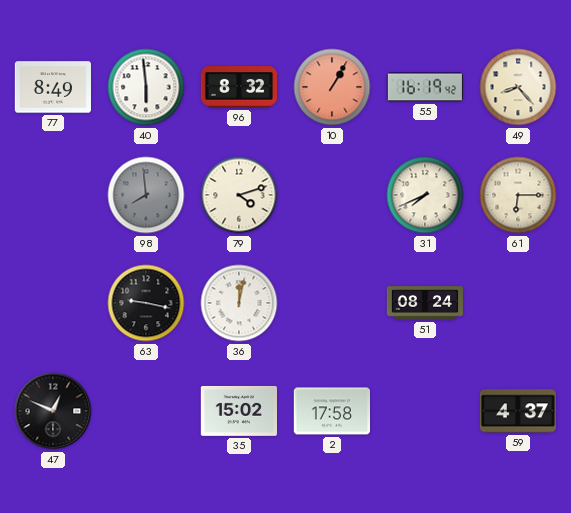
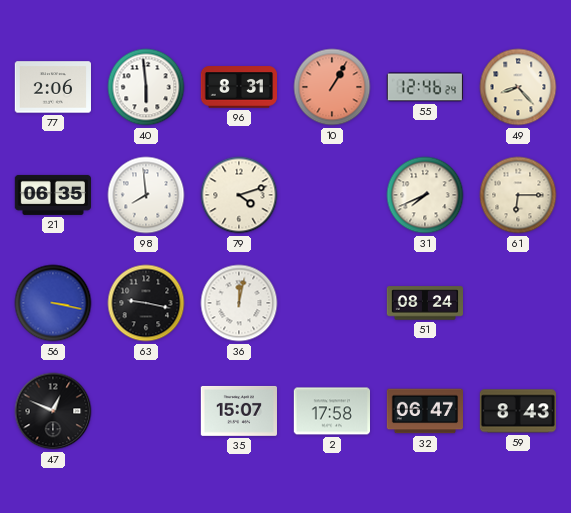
77: 8:49 -> 2:06 (52, 87)
96: 8:32 -> 8:31 (238, 87)
55: 16:19 -> 12:46 (425, 87)
21: none -> 06:35 (52, 195)
98 dial: grey -> white (146, 195)
56: none -> 3:17 (53, 303)
35: 15:02 -> 15:07 (238, 411)
32: none -> 06:47 (424, 411)
59: 4:37 -> 8:43 (518, 411)
